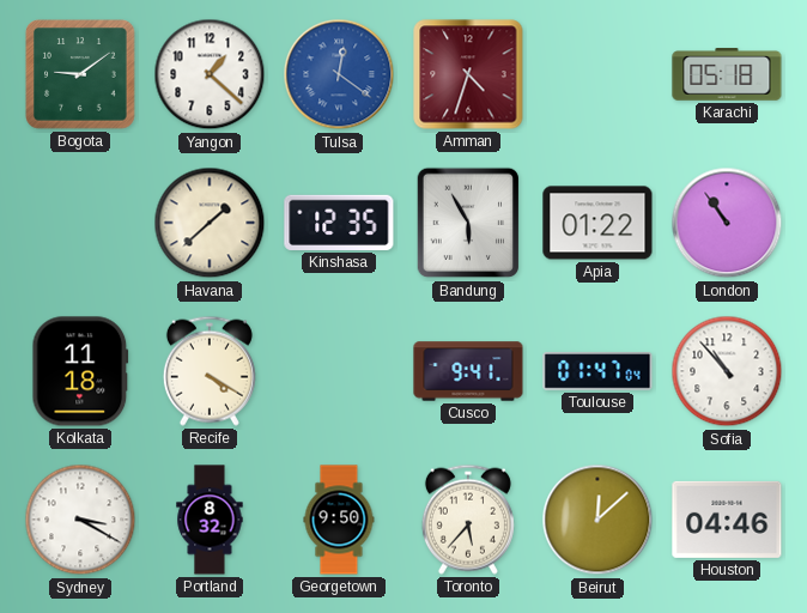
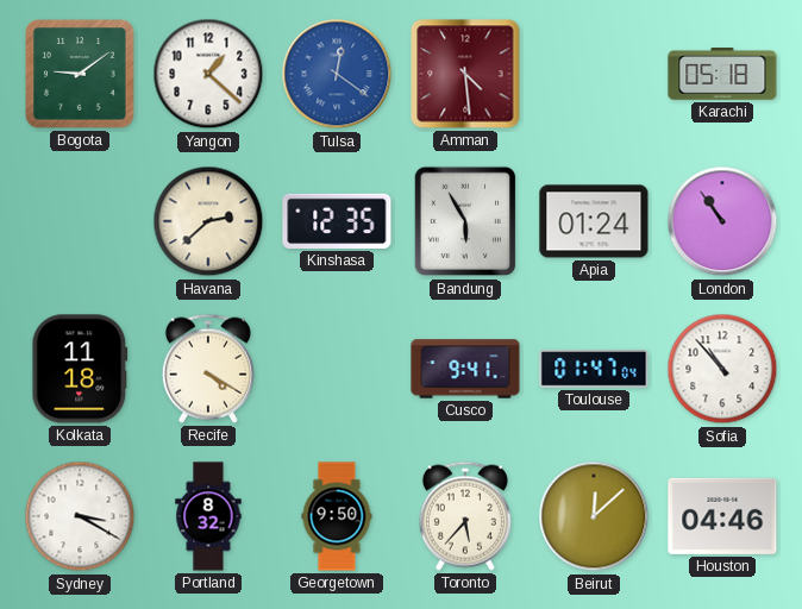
Amman: 4:33 -> 4:29 (465, 74)
Havana: 1:38 -> 2:38 (208, 221)
Apia: 01:22 -> 01:24 (594, 221)
